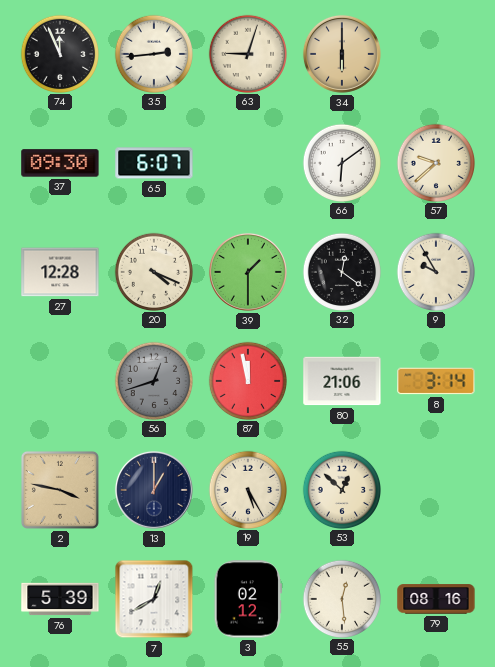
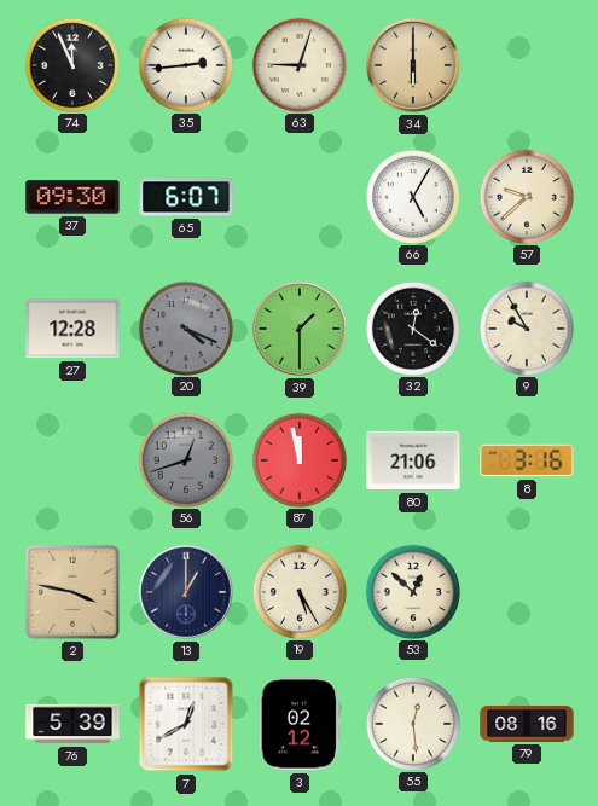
66: 6:09 -> 5:05 (412, 196)
20 dial: cream -> grey (185, 327)
8: 3:14 -> 3:16 (527, 460)
